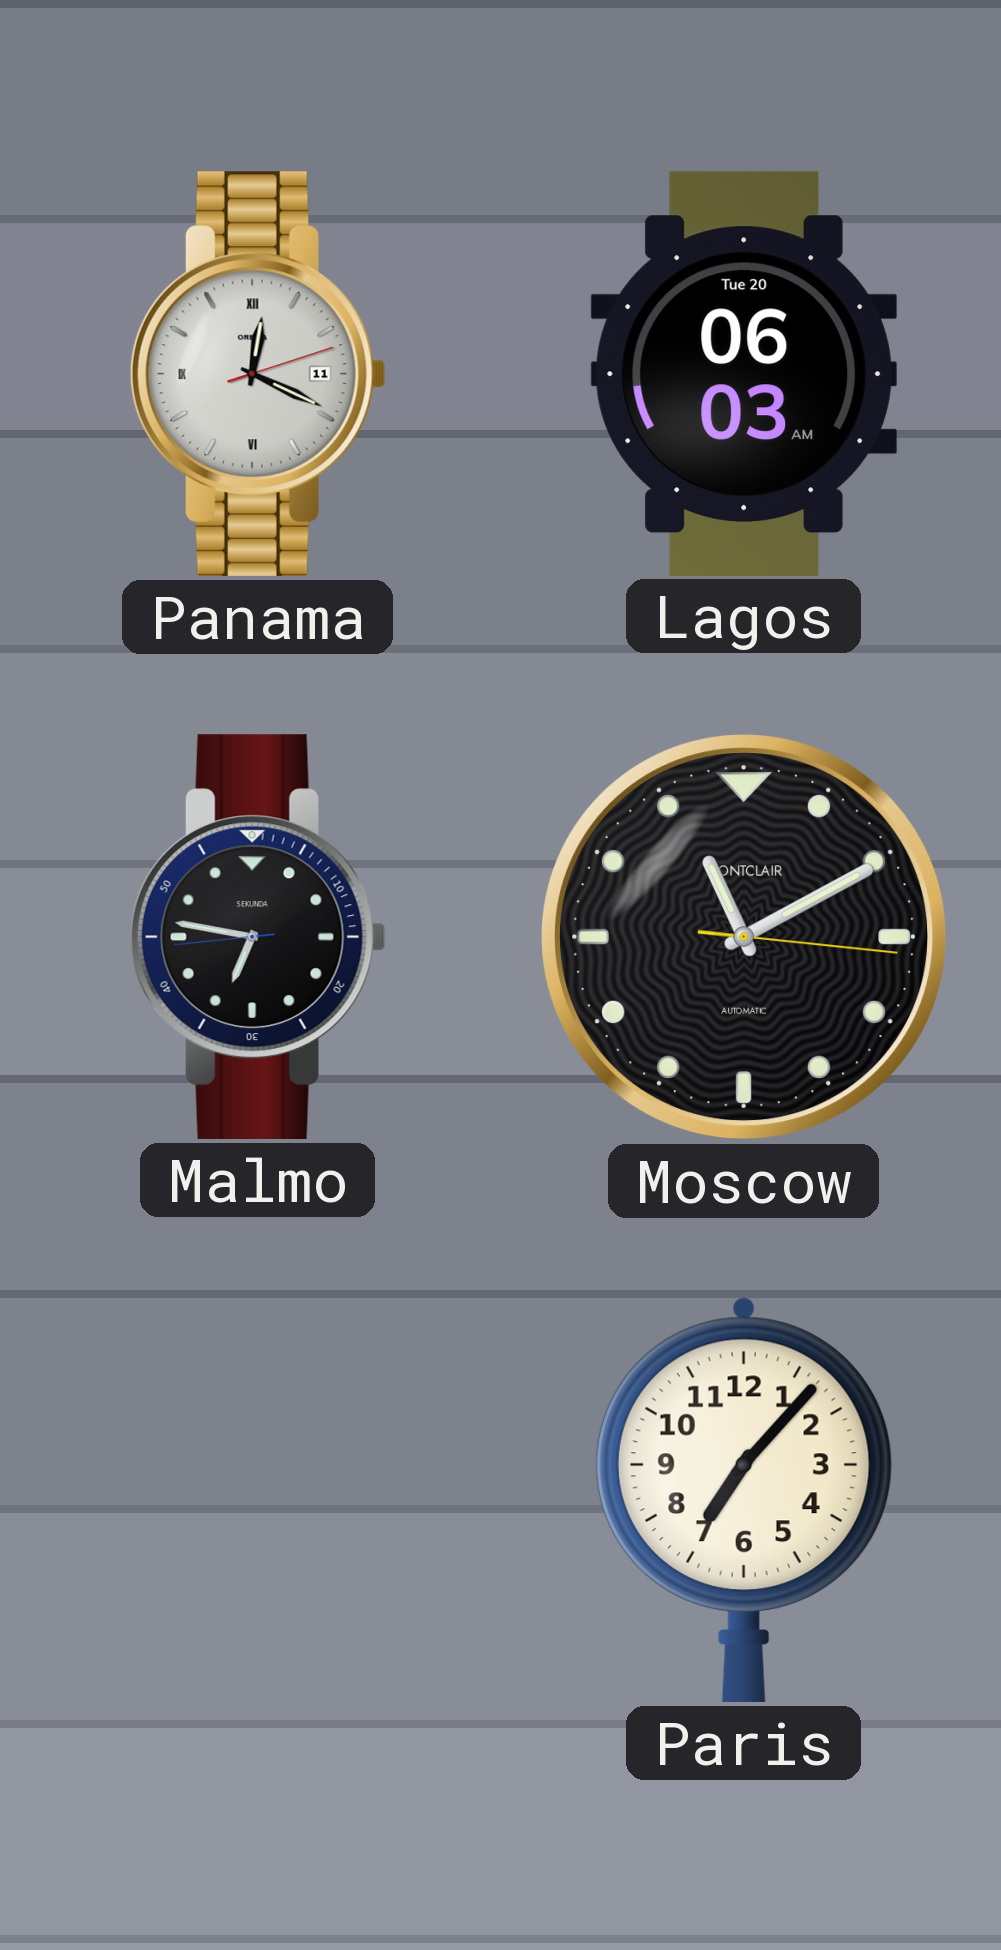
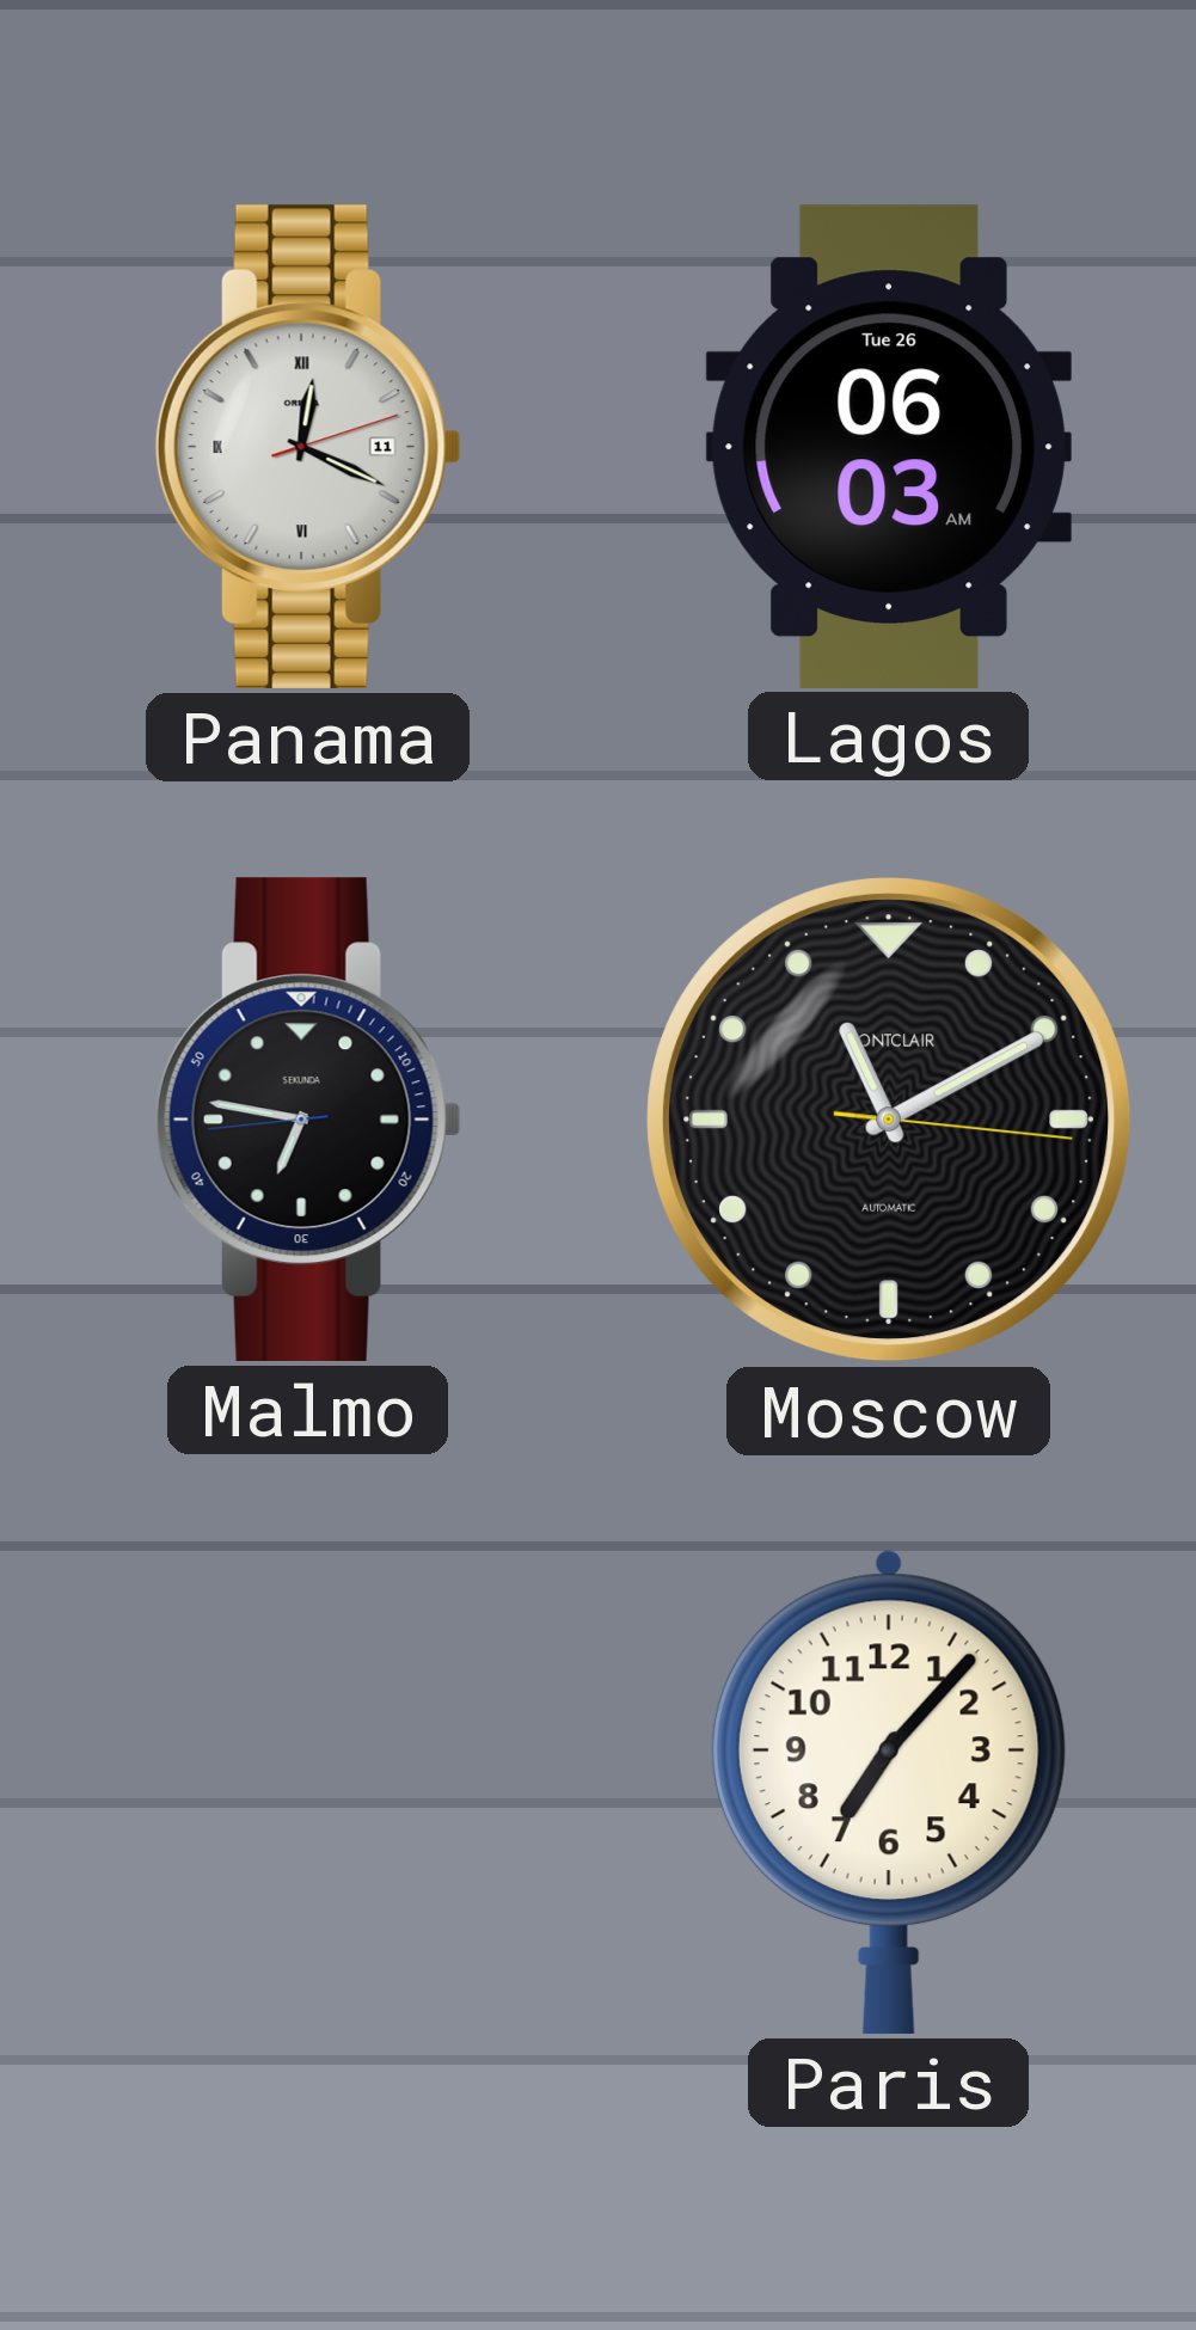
Lagos date: Tue 20 -> Tue 26 (889, 446)
